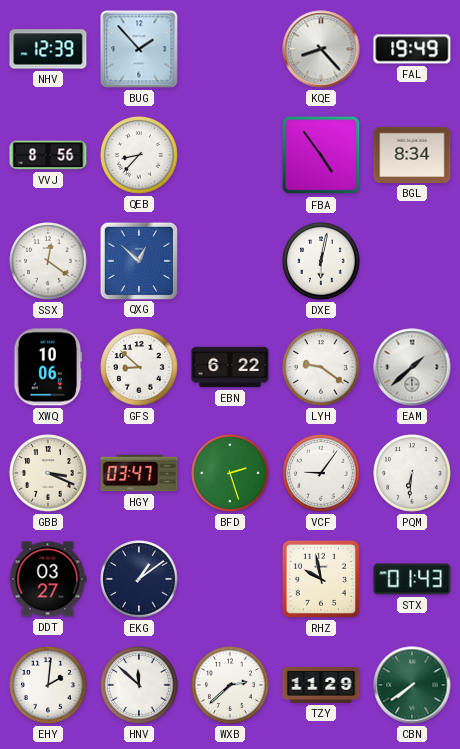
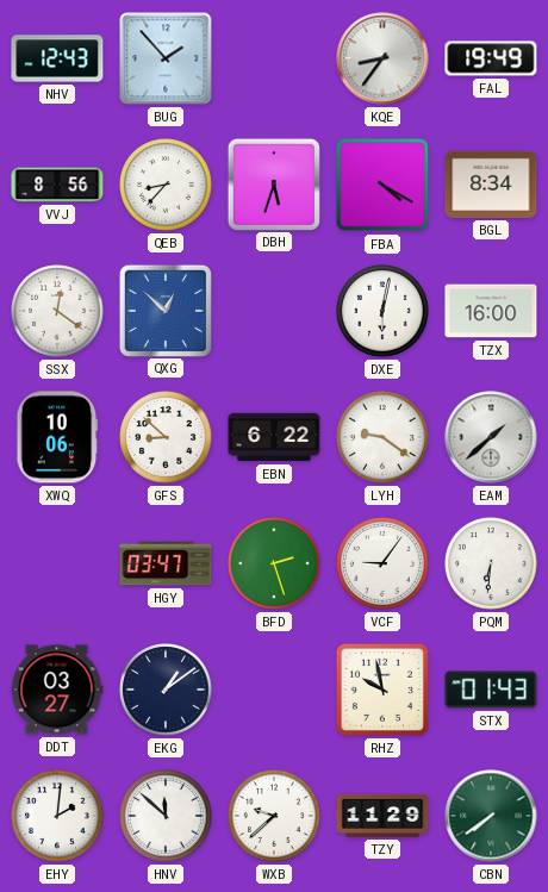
NHV: 12:39 -> 12:43 (57, 58)
KQE: 8:23 -> 8:36 (382, 58)
DBH: none -> 5:33 (273, 183)
FBA: 4:54 -> 4:20 (382, 185)
TZX: none -> 16:00 (491, 311)
GBB: 3:19 -> none (48, 473)
WXB: 2:38 -> 9:38 (274, 816)
